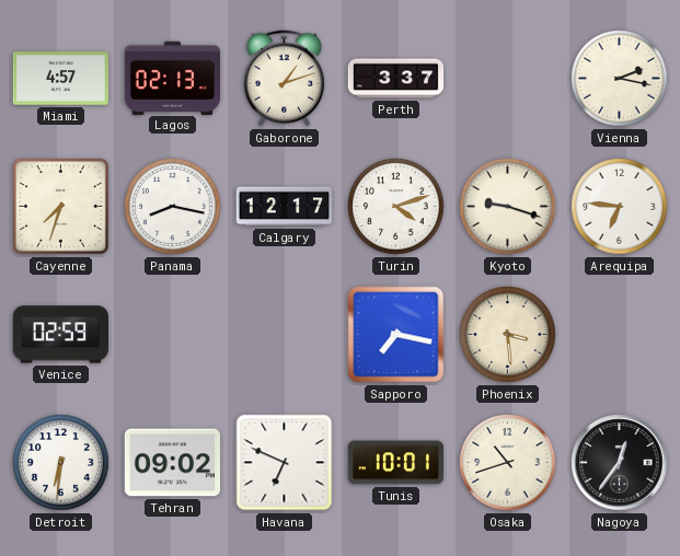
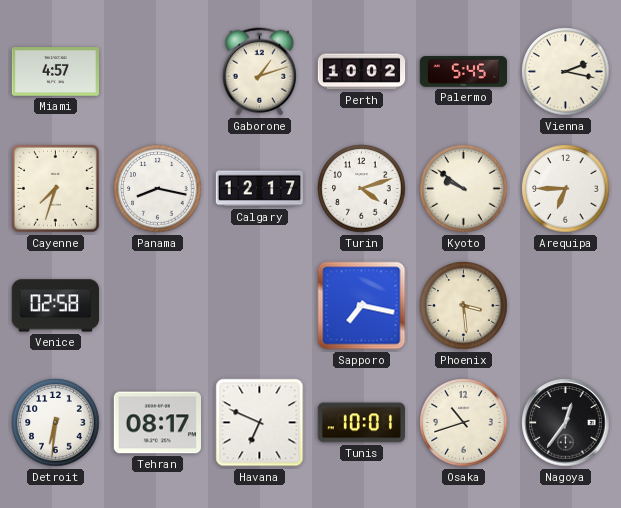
Lagos: 02:13 -> none (172, 78)
Perth: 3:37 -> 10:02 (362, 72)
Palermo: none -> 5:45 (464, 72)
Kyoto: 9:18 -> 9:51 (464, 189)
Arequipa: 6:46 -> 6:45 (566, 189)
Venice: 02:59 -> 02:58 (55, 306)
Tehran: 09:02 -> 08:17 (157, 423)
